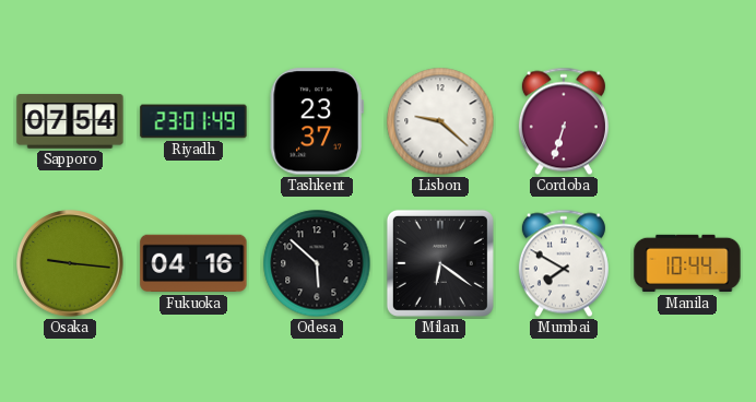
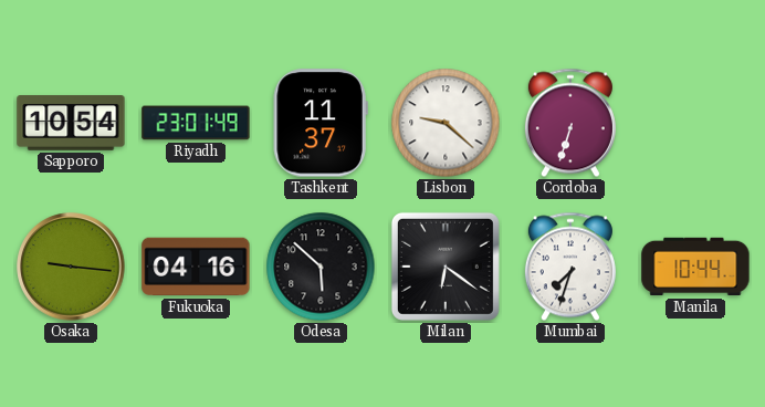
Sapporo: 07:54 -> 10:54 (71, 123)
Tashkent: 23:37 -> 11:37 (321, 123)
Mumbai: 7:50 -> 7:33 (570, 267)
